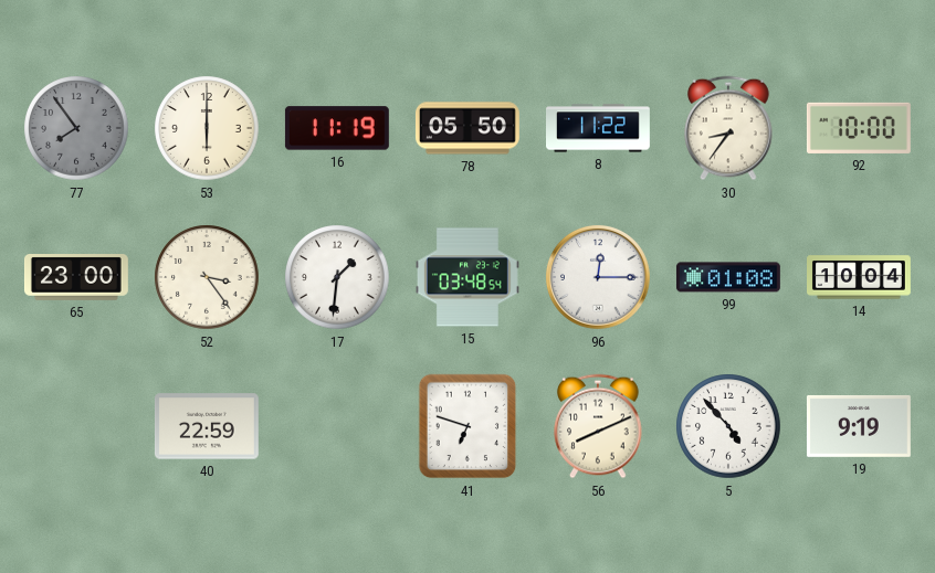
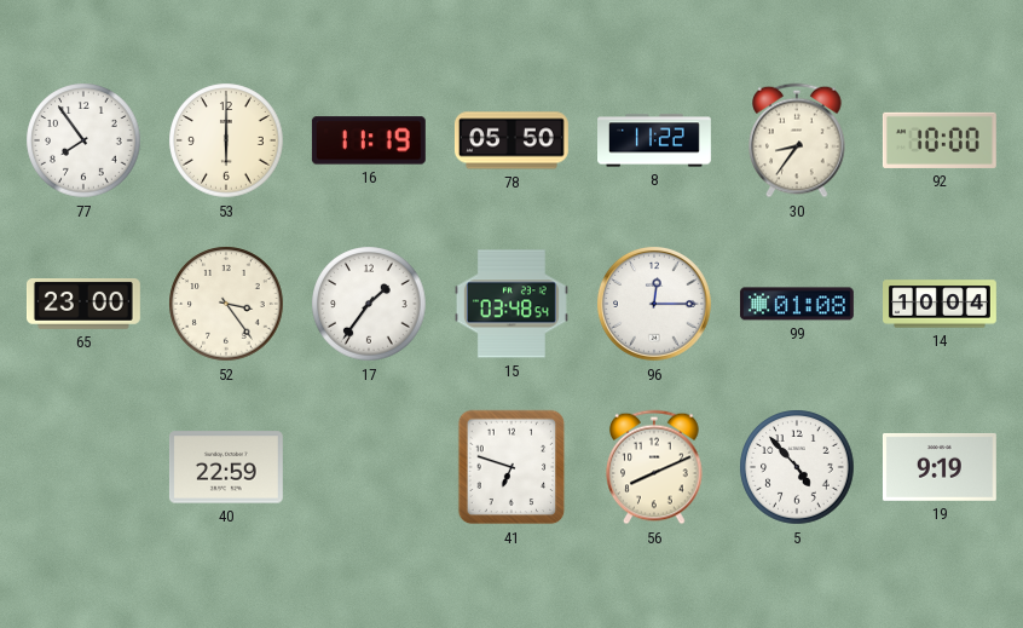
77 dial: grey -> white (83, 140)
17: 1:31 -> 1:36 (369, 304)
